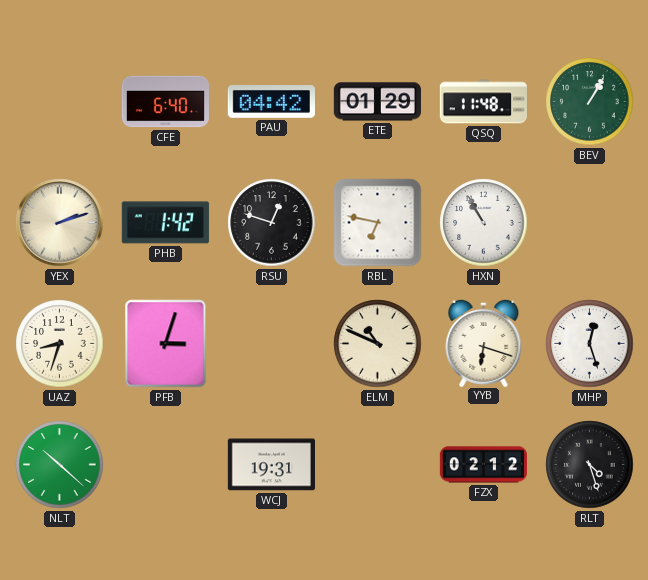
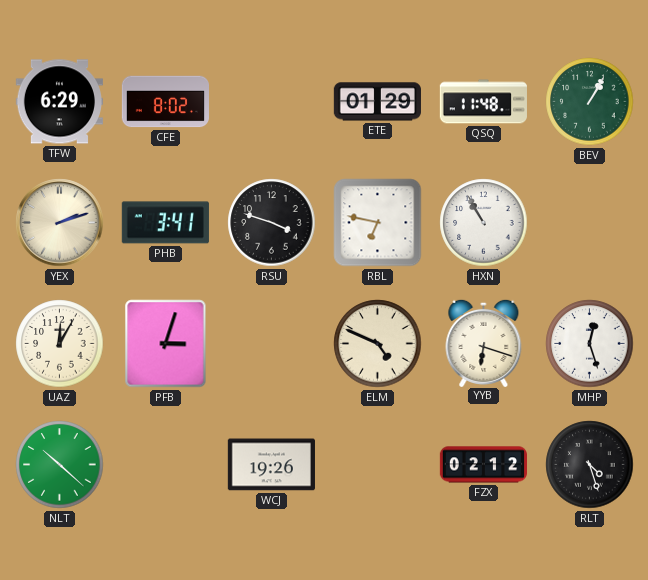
TFW: none -> 6:29 (59, 102)
CFE: 6:40 -> 8:02 (165, 102)
PAU: 04:42 -> none (271, 102)
PHB: 1:42 -> 3:41 (165, 223)
RSU: 12:48 -> 3:48 (272, 223)
UAZ: 8:33 -> 12:05 (60, 344)
ELM: 10:49 -> 4:49 (378, 344)
WCJ: 19:31 -> 19:26 (271, 465)
